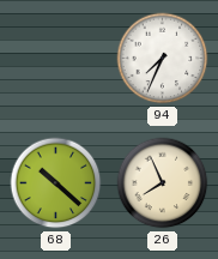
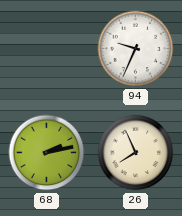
94: 7:34 -> 9:34 (136, 49)
68: 10:22 -> 2:13 (47, 153)
